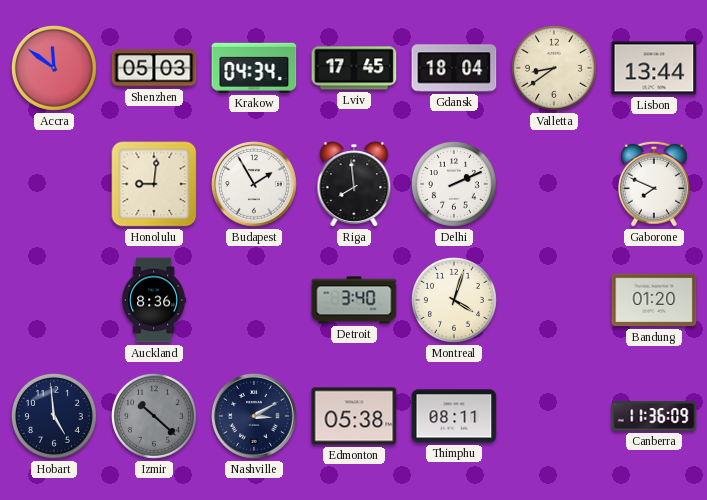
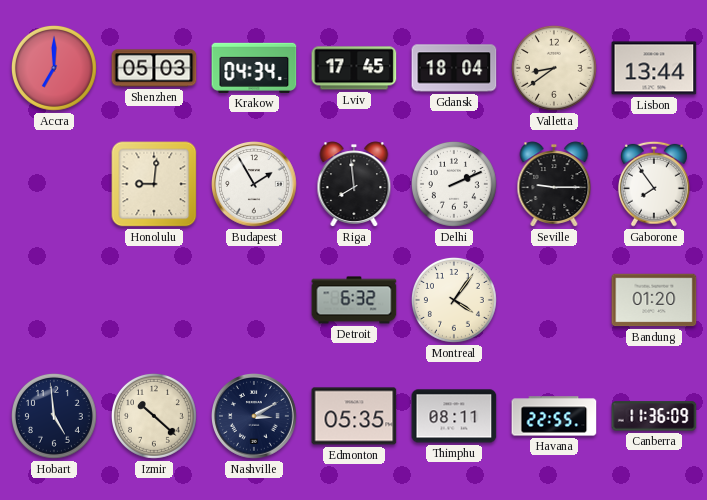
Accra: 11:51 -> 7:00 (54, 68)
Seville: none -> 9:15 (554, 184)
Gaborone: 7:49 -> 7:54 (654, 184)
Auckland: 8:36 -> none (154, 300)
Detroit: 3:40 -> 6:32 (354, 300)
Montreal: 4:03 -> 4:06 (454, 300)
Izmir dial: grey -> cream (154, 416)
Edmonton: 05:38 -> 05:35 (354, 416)
Havana: none -> 22:55 (554, 416)
